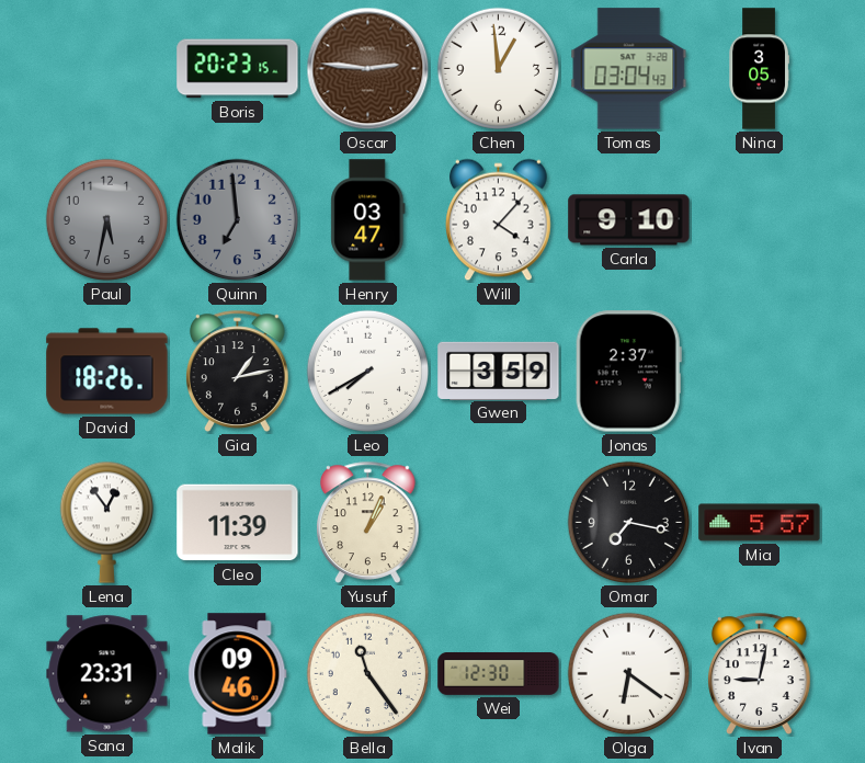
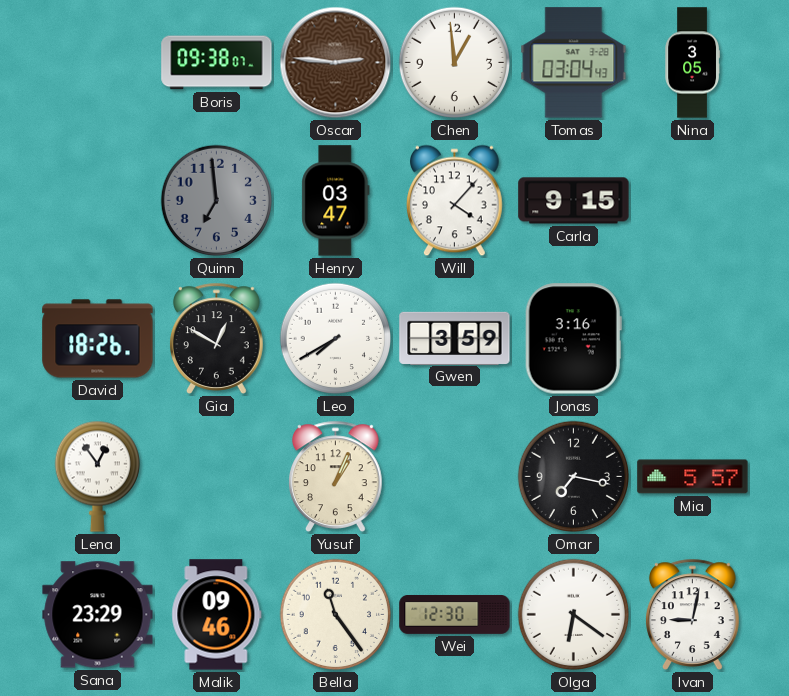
Boris: 20:23 -> 09:38 (217, 63)
Paul: 5:32 -> none (107, 220)
Carla: 9:10 -> 9:15 (574, 201)
Gia: 1:13 -> 12:50 (217, 338)
Jonas: 2:37 -> 3:16 (573, 339)
Cleo: 11:39 -> none (238, 523)
Sana: 23:31 -> 23:29 (98, 615)
